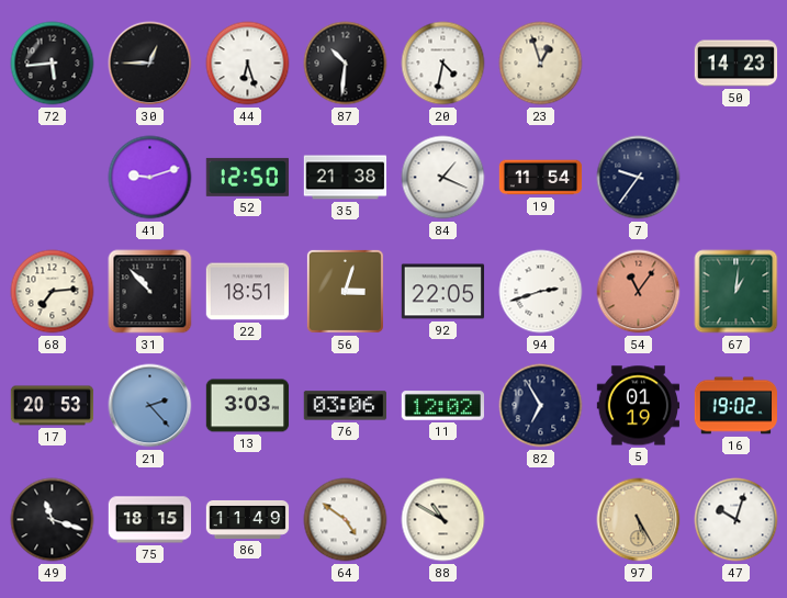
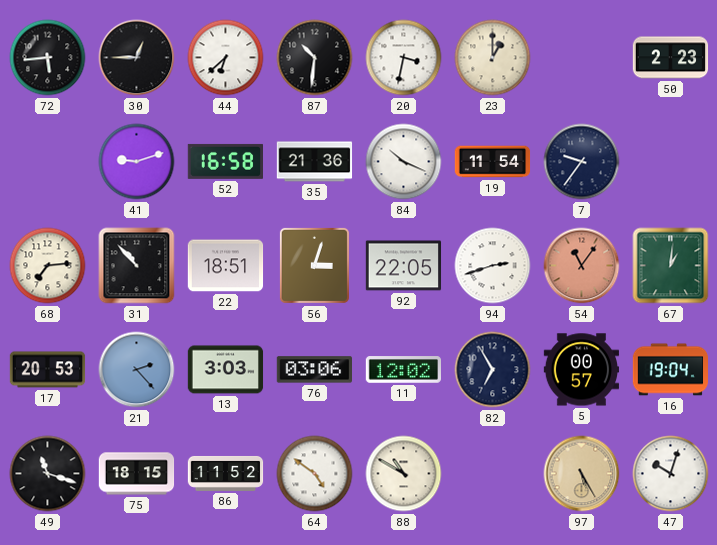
44: 6:27 -> 6:38 (226, 58)
20: 4:32 -> 3:32 (404, 58)
23: 12:57 -> 1:00 (493, 58)
50: 14:23 -> 2:23 (671, 58)
52: 12:50 -> 16:58 (225, 161)
35: 21:38 -> 21:36 (315, 162)
84: 1:19 -> 10:19 (404, 162)
5: 01:19 -> 00:57 (582, 370)
16: 19:02 -> 19:04 (671, 370)
86: 11:49 -> 11:52 (226, 473)
